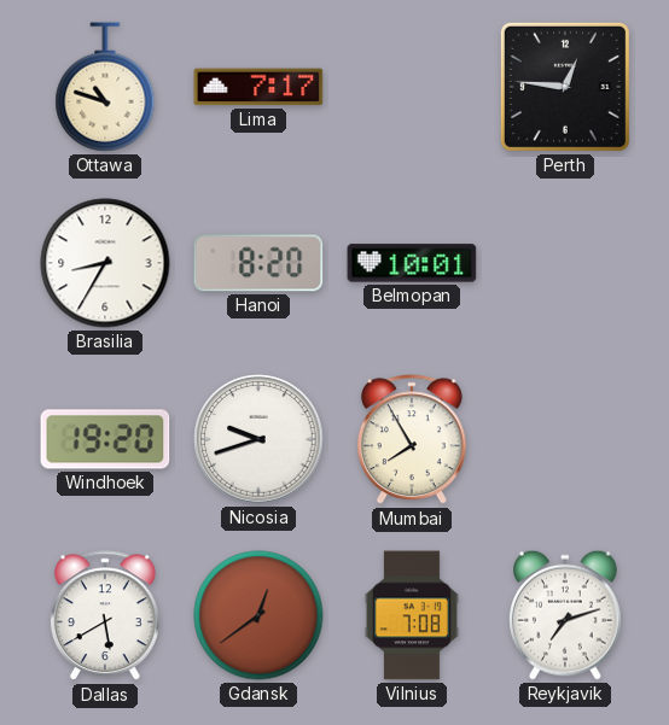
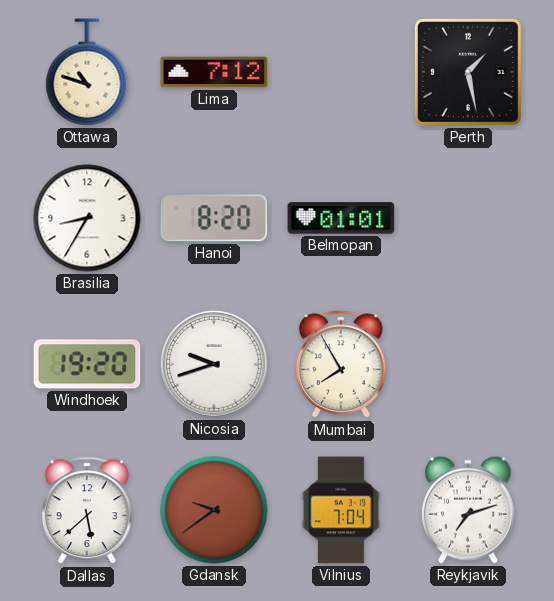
Lima: 7:17 -> 7:12 (214, 72)
Perth: 12:46 -> 1:28 (468, 72)
Belmopan: 10:01 -> 01:01 (341, 218)
Dallas: 5:40 -> 5:38 (87, 511)
Gdansk: 12:39 -> 9:39 (214, 510)
Vilnius: 7:08 -> 7:04 (341, 510)
